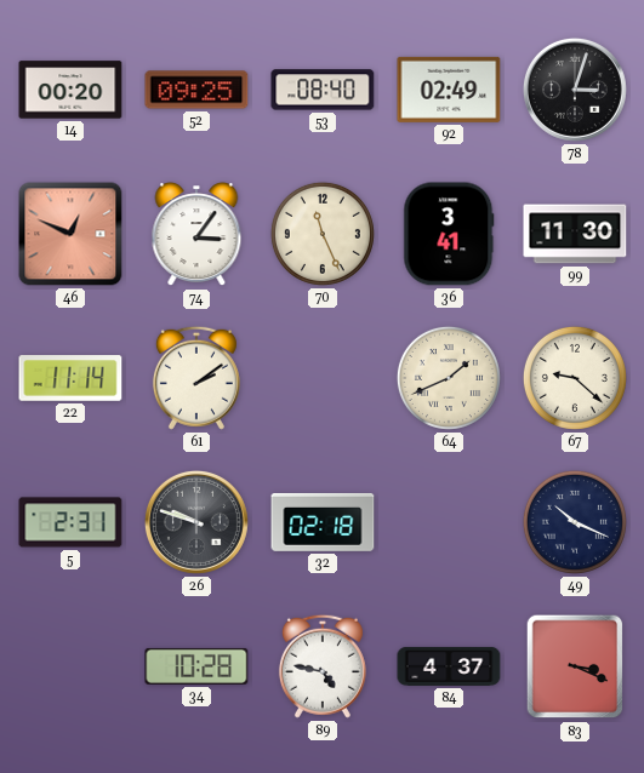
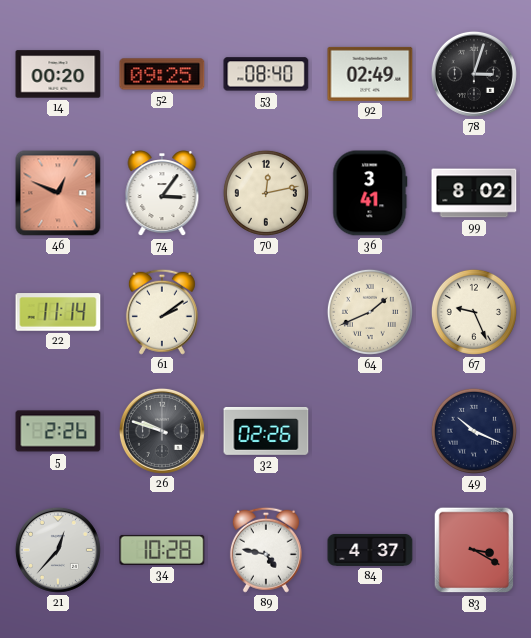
70: 11:26 -> 12:13 (266, 193)
99: 11:30 -> 8:02 (474, 193)
67: 9:22 -> 9:26 (474, 312)
5: 2:31 -> 2:26 (58, 431)
32: 02:18 -> 02:26 (266, 431)
21: none -> 12:37 (58, 550)
83: 3:19 -> 3:20 (474, 550)
